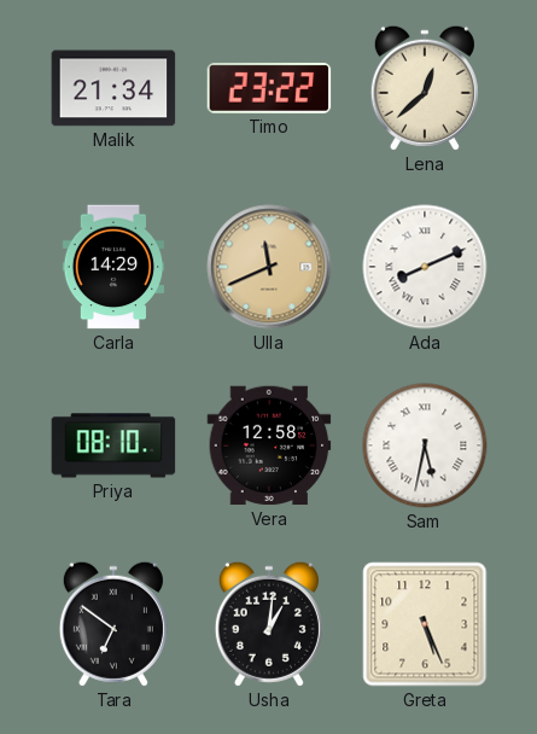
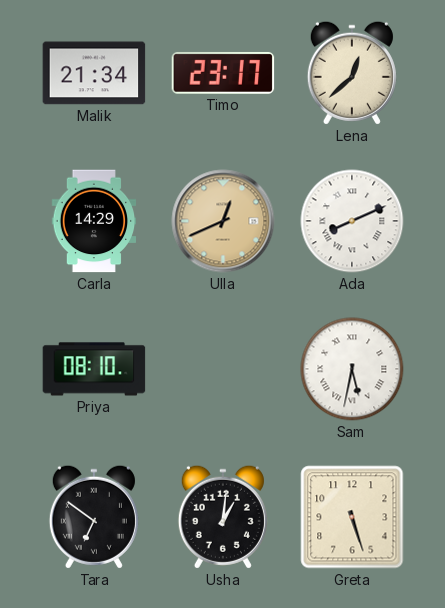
Timo: 23:22 -> 23:17 (223, 73)
Ulla: 11:41 -> 12:41 (223, 221)
Vera: 12:58 -> none (269, 445)
Greta: 5:26 -> 5:27 (352, 517)
